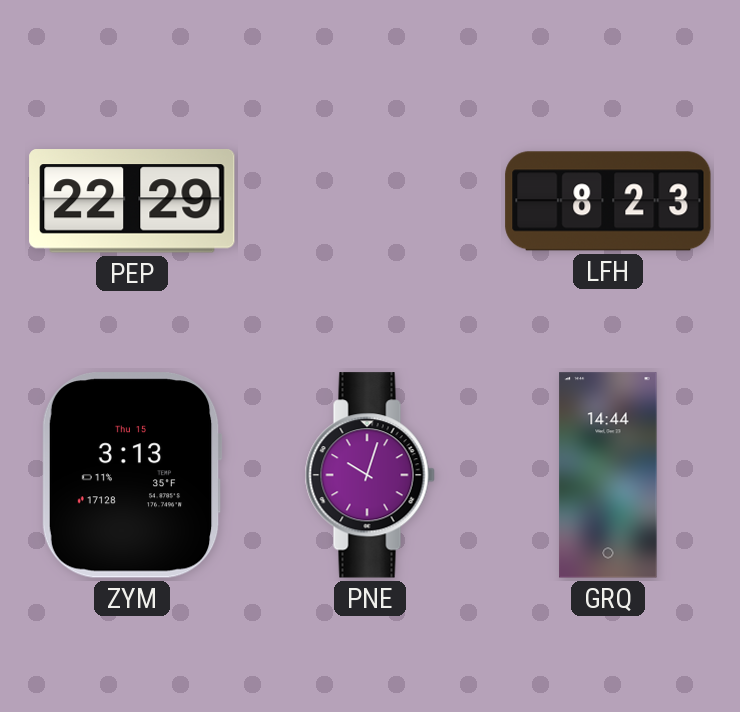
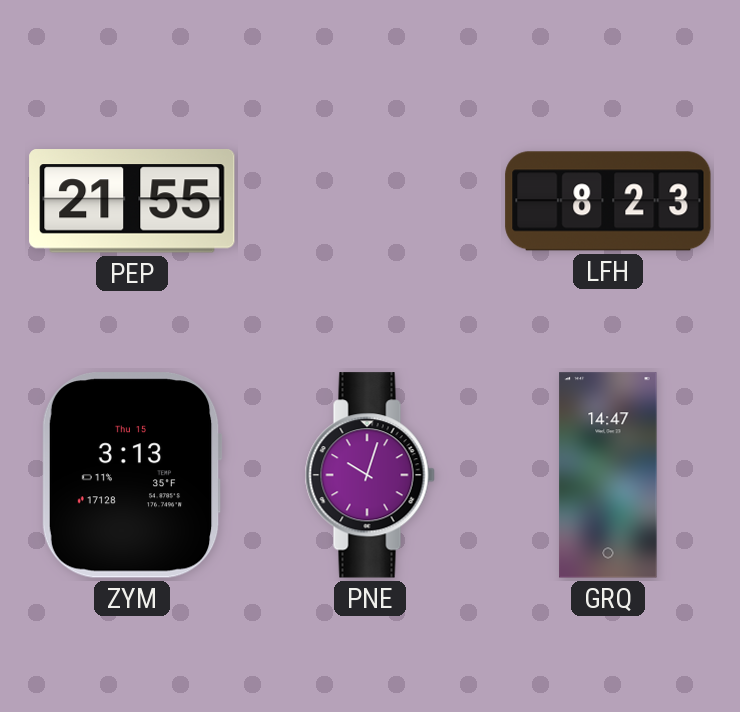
PEP: 22:29 -> 21:55 (132, 202)
GRQ: 14:44 -> 14:47 (608, 475)
